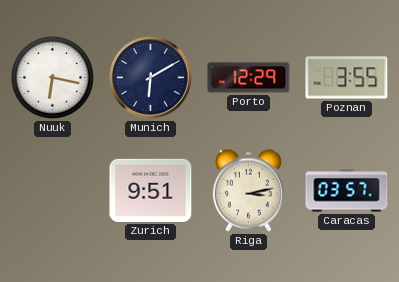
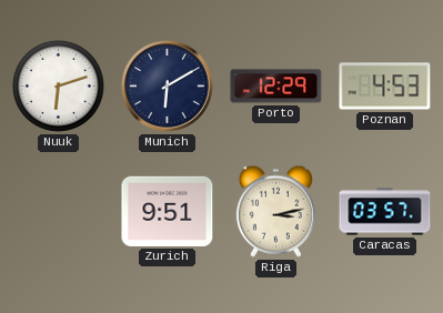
Nuuk: 6:17 -> 6:12 (58, 85)
Poznan: 3:55 -> 4:53 (385, 87)
